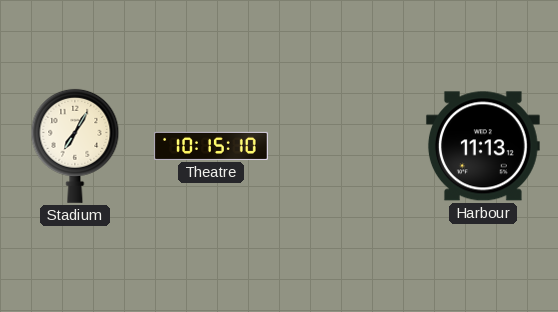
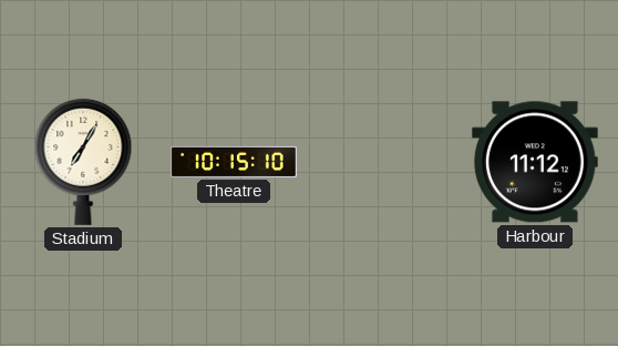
Harbour: 11:13 -> 11:12 (535, 162)
